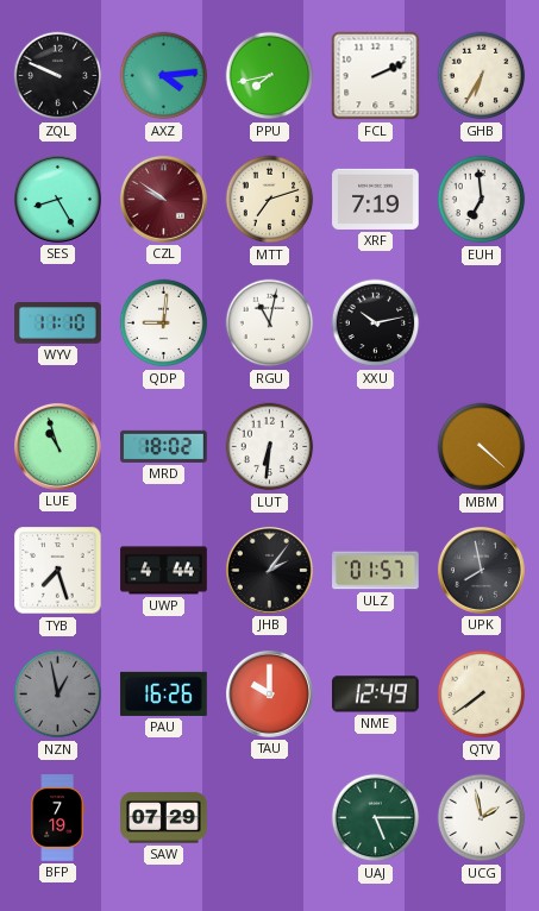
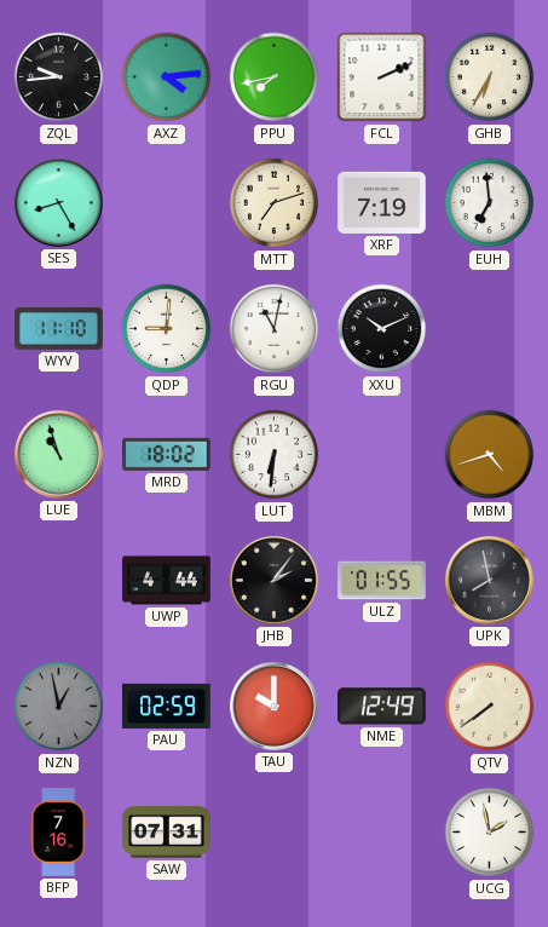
ZQL: 9:49 -> 9:44 (59, 77)
CZL: 9:51 -> none (163, 199)
XXU: 10:13 -> 10:11 (382, 329)
MBM: 4:22 -> 4:42 (490, 455)
TYB: 7:27 -> none (58, 571)
ULZ: 01:57 -> 01:55 (382, 581)
PAU: 16:26 -> 02:59 (167, 706)
BFP: 7:19 -> 7:16 (58, 833)
SAW: 07:29 -> 07:31 (167, 833)
UAJ: 5:15 -> none (376, 818)
